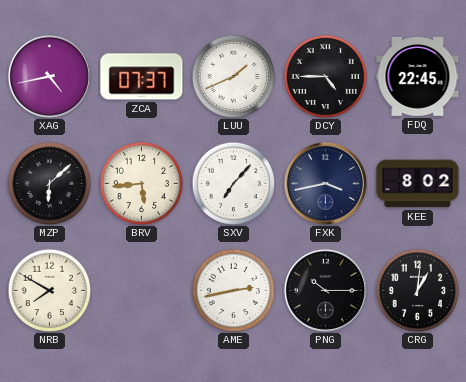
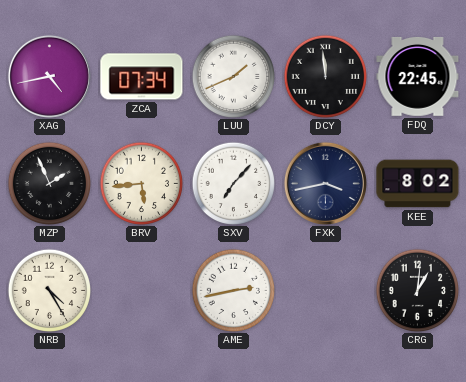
ZCA: 07:37 -> 07:34 (142, 77)
DCY: 4:45 -> 11:59 (325, 76)
MZP: 6:08 -> 1:56 (49, 183)
NRB: 7:50 -> 4:25 (49, 290)
PNG: 10:15 -> none (325, 290)
